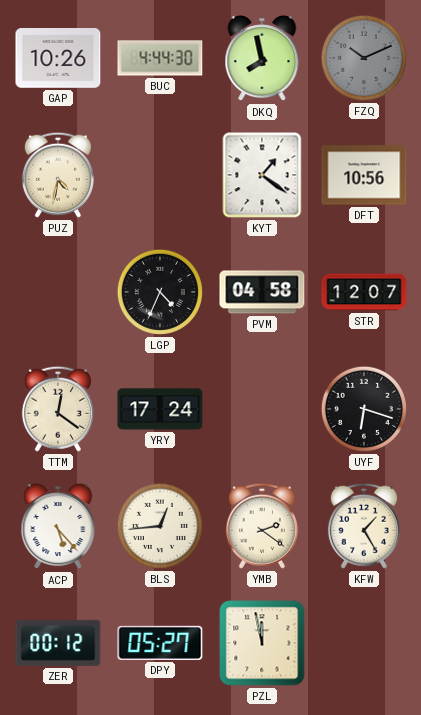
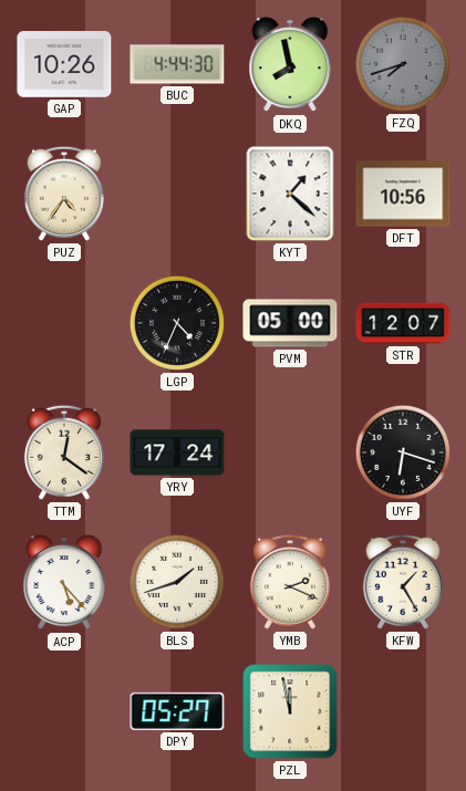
FZQ: 10:11 -> 7:42 (403, 64)
PUZ: 4:32 -> 4:36 (64, 194)
KYT: 1:21 -> 1:22 (290, 194)
PVM: 04:58 -> 05:00 (290, 323)
BLS: 12:44 -> 1:42 (177, 582)
YMB: 2:21 -> 2:19 (290, 582)
ZER: 00:12 -> none (58, 643)
